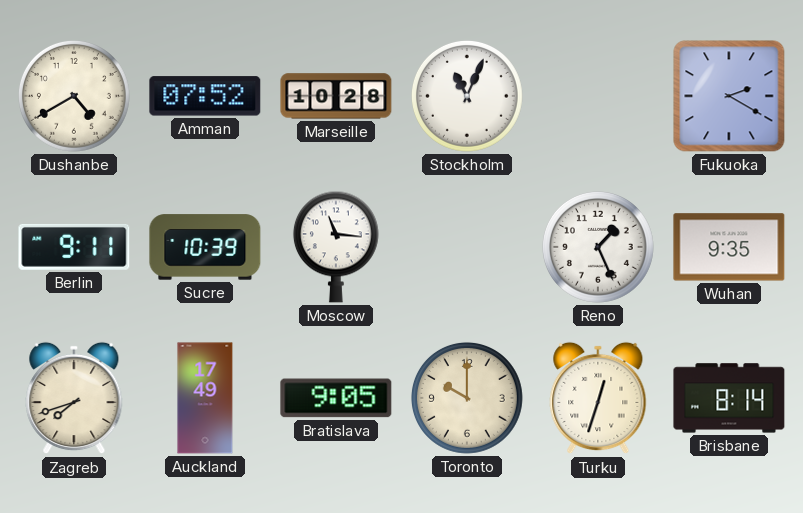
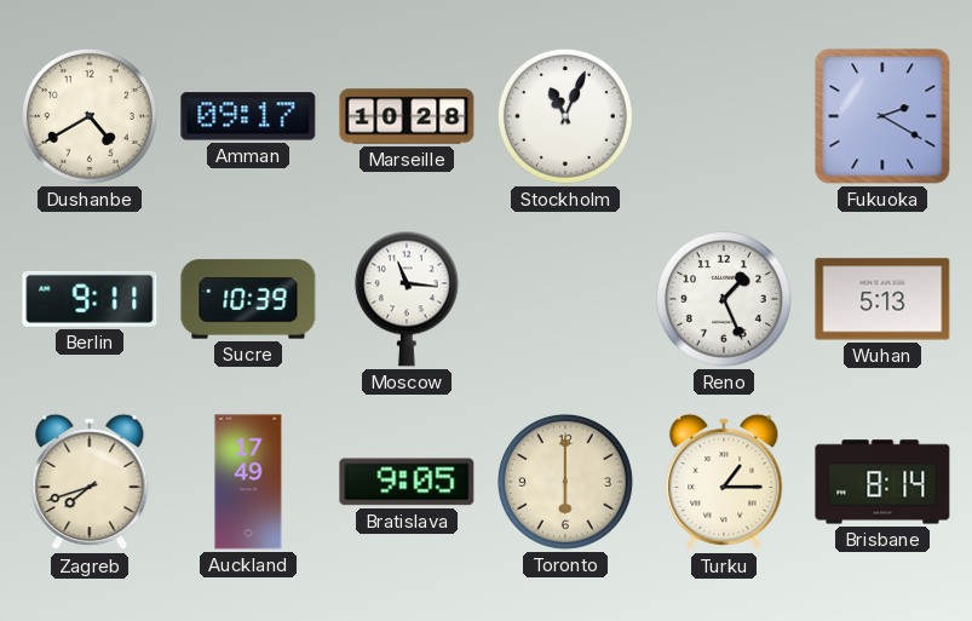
Amman: 07:52 -> 09:17 (248, 116)
Wuhan: 9:35 -> 5:13 (882, 299)
Toronto: 10:00 -> 6:00 (565, 482)
Turku: 12:33 -> 1:15 (724, 482)
